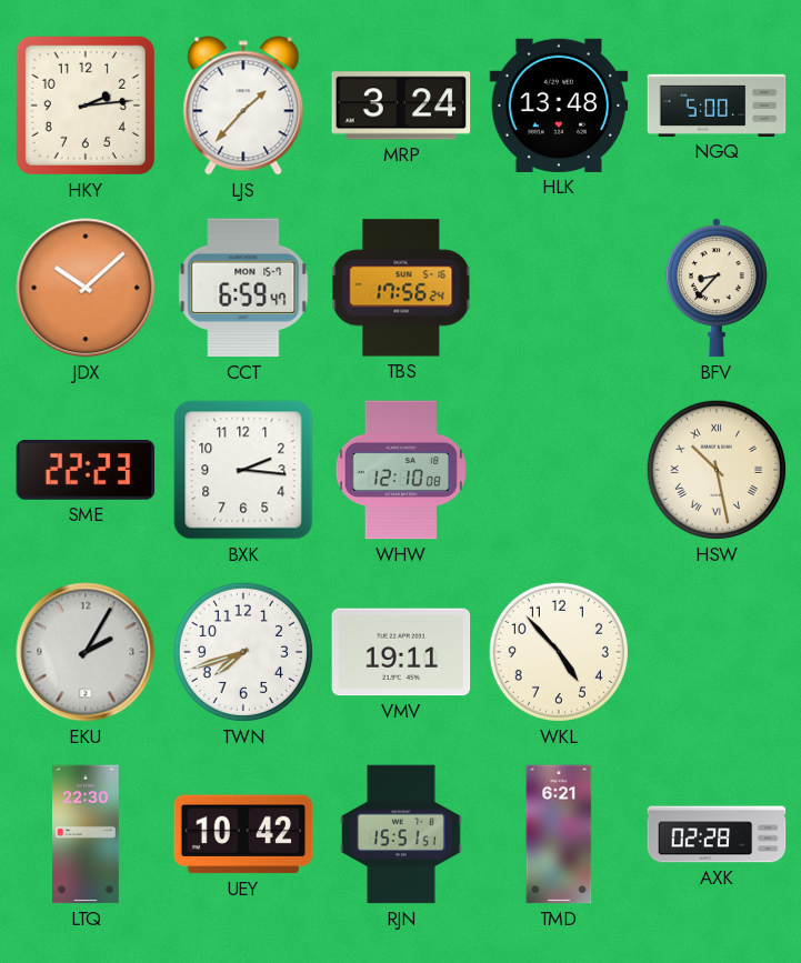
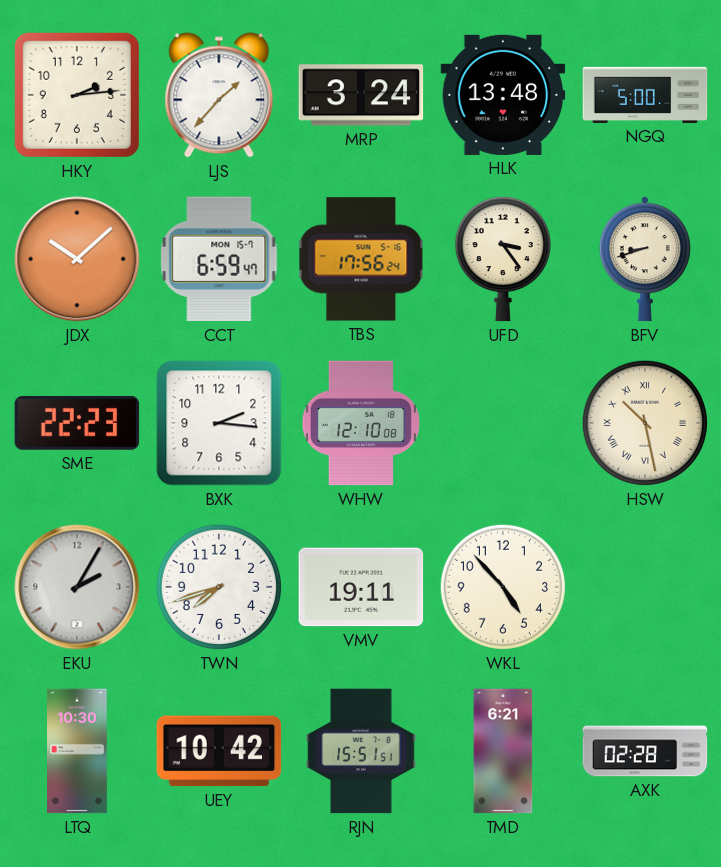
UFD: none -> 3:24 (503, 259)
BFV: 8:37 -> 8:42 (645, 259)
LTQ: 22:30 -> 10:30 (78, 751)
